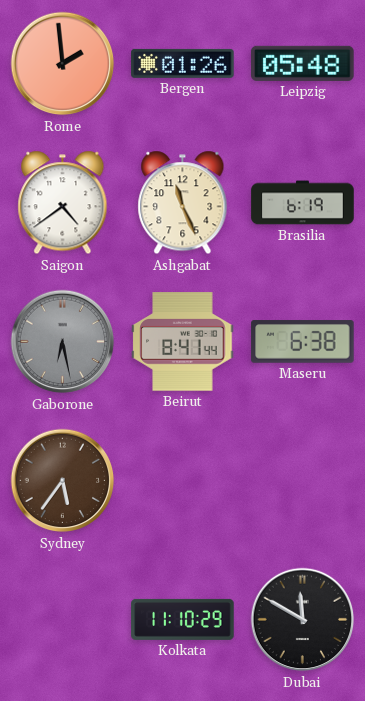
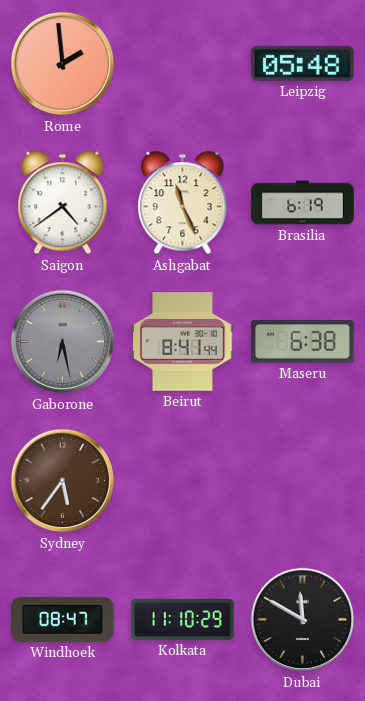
Bergen: 01:26 -> none (183, 63)
Windhoek: none -> 08:47 (63, 619)
